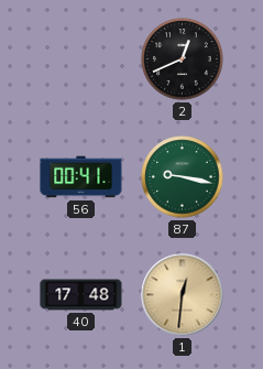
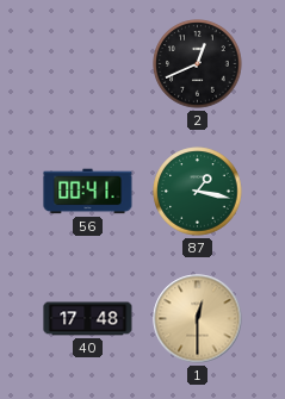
87: 9:17 -> 1:17 (198, 192)
1: 12:31 -> 12:30 (198, 319)
